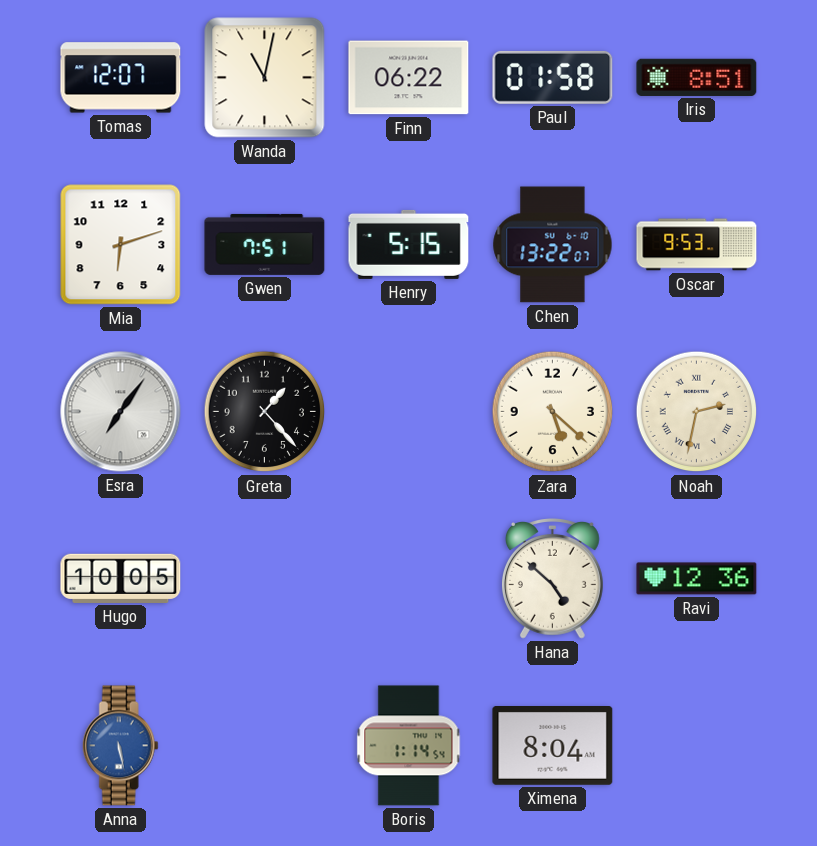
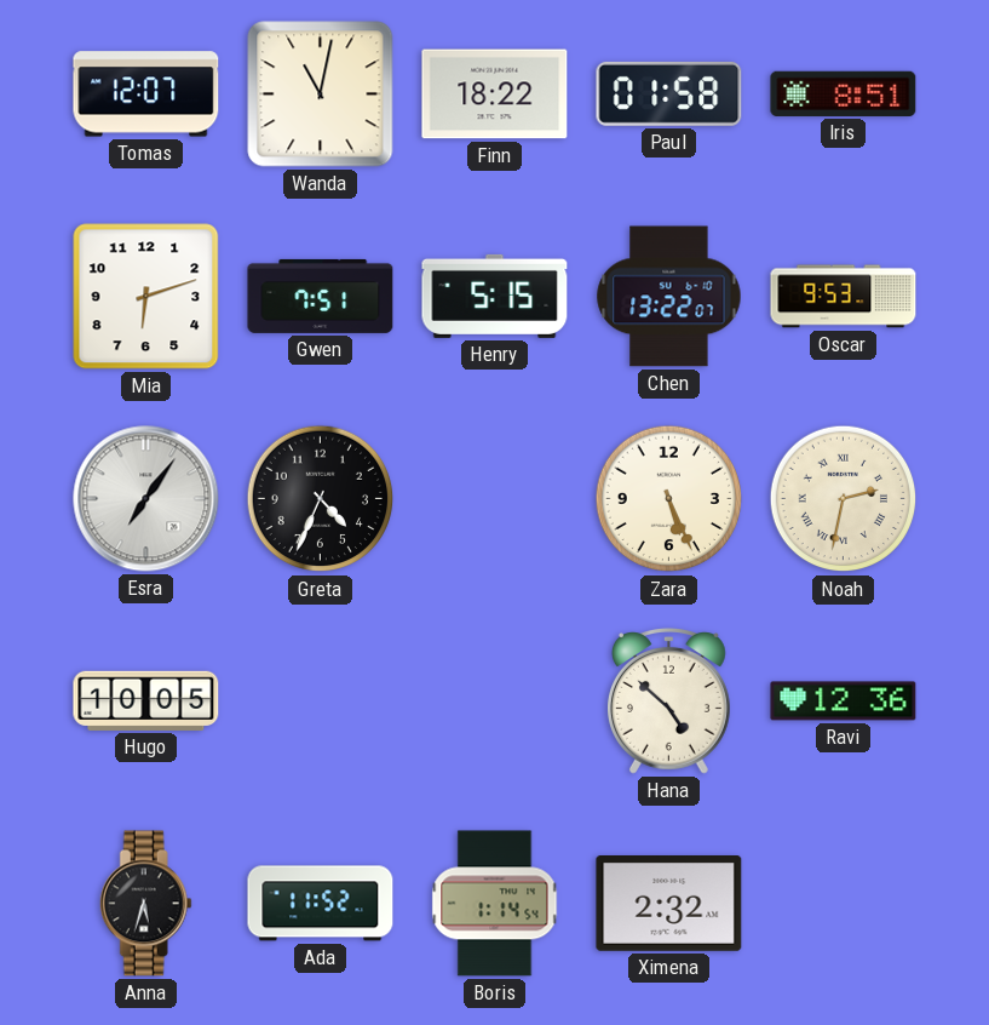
Finn: 06:22 -> 18:22 (495, 95)
Greta: 1:23 -> 4:34 (321, 499)
Zara: 5:22 -> 5:26 (669, 499)
Anna: 5:28 -> 5:33 (145, 904)
Anna dial: blue -> black (145, 904)
Ada: none -> 11:52 (321, 904)
Ximena: 8:04 -> 2:32 (669, 904)
